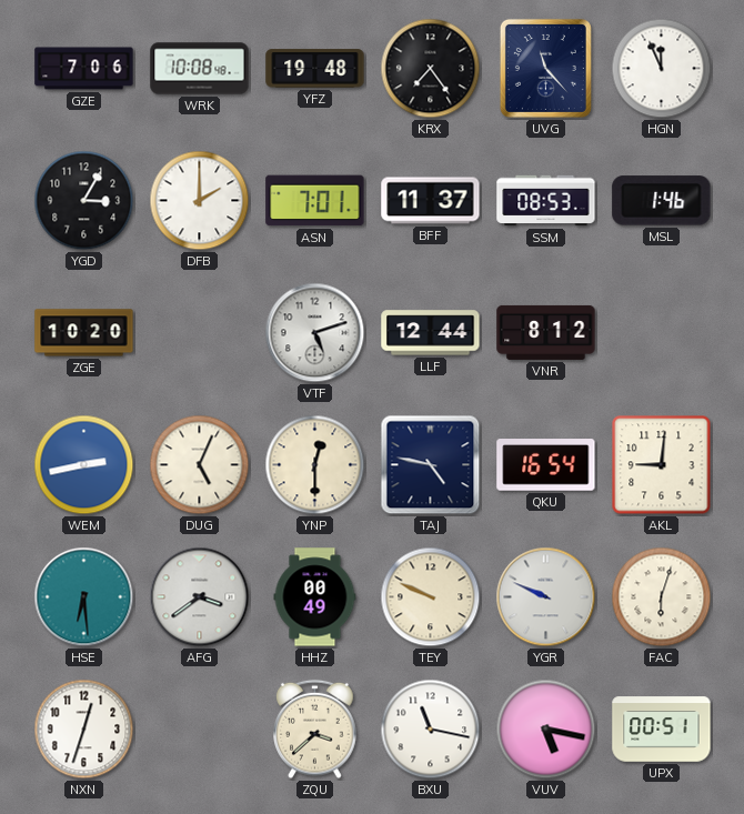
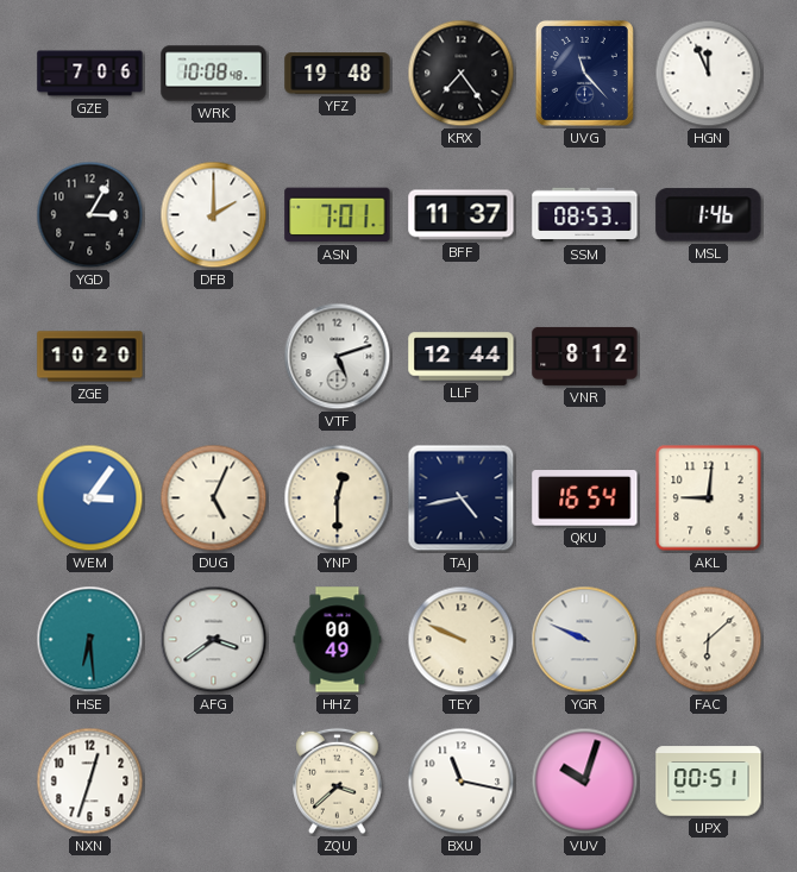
WEM: 2:43 -> 3:06 (90, 498)
TAJ: 4:47 -> 4:43 (462, 498)
FAC: 6:03 -> 6:08 (709, 640)
VUV: 5:17 -> 10:03 (585, 782)
